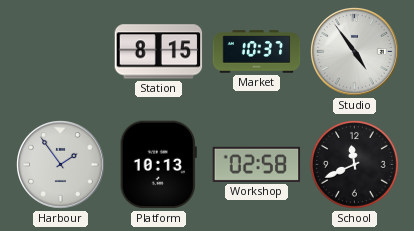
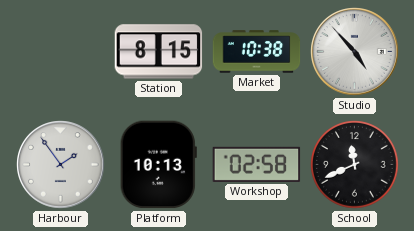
Market: 10:37 -> 10:38 (257, 52)
Studio: 4:54 -> 4:53 (355, 52)
